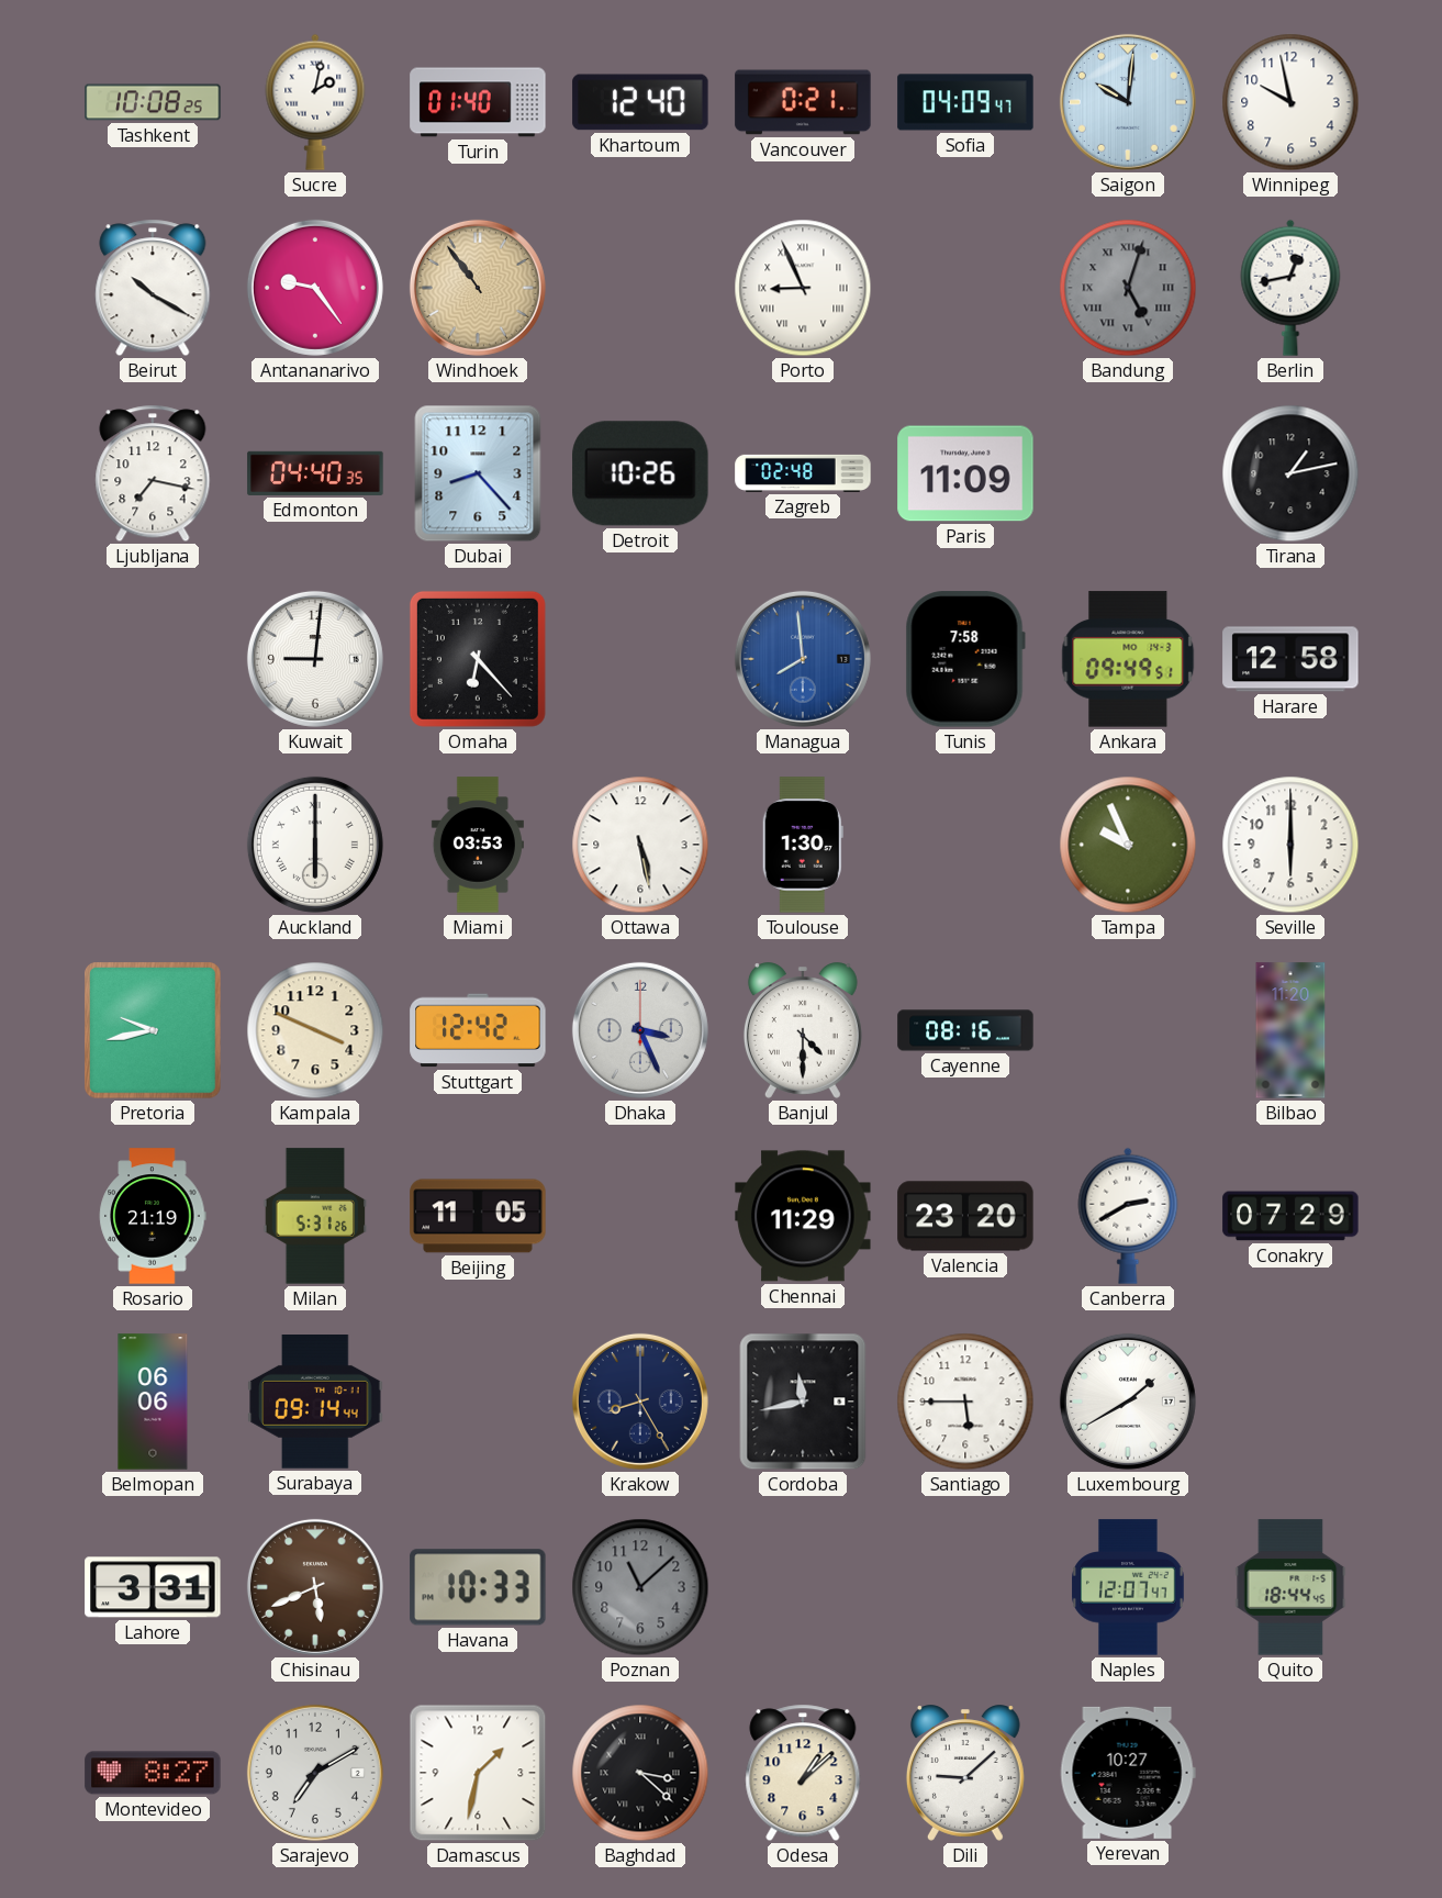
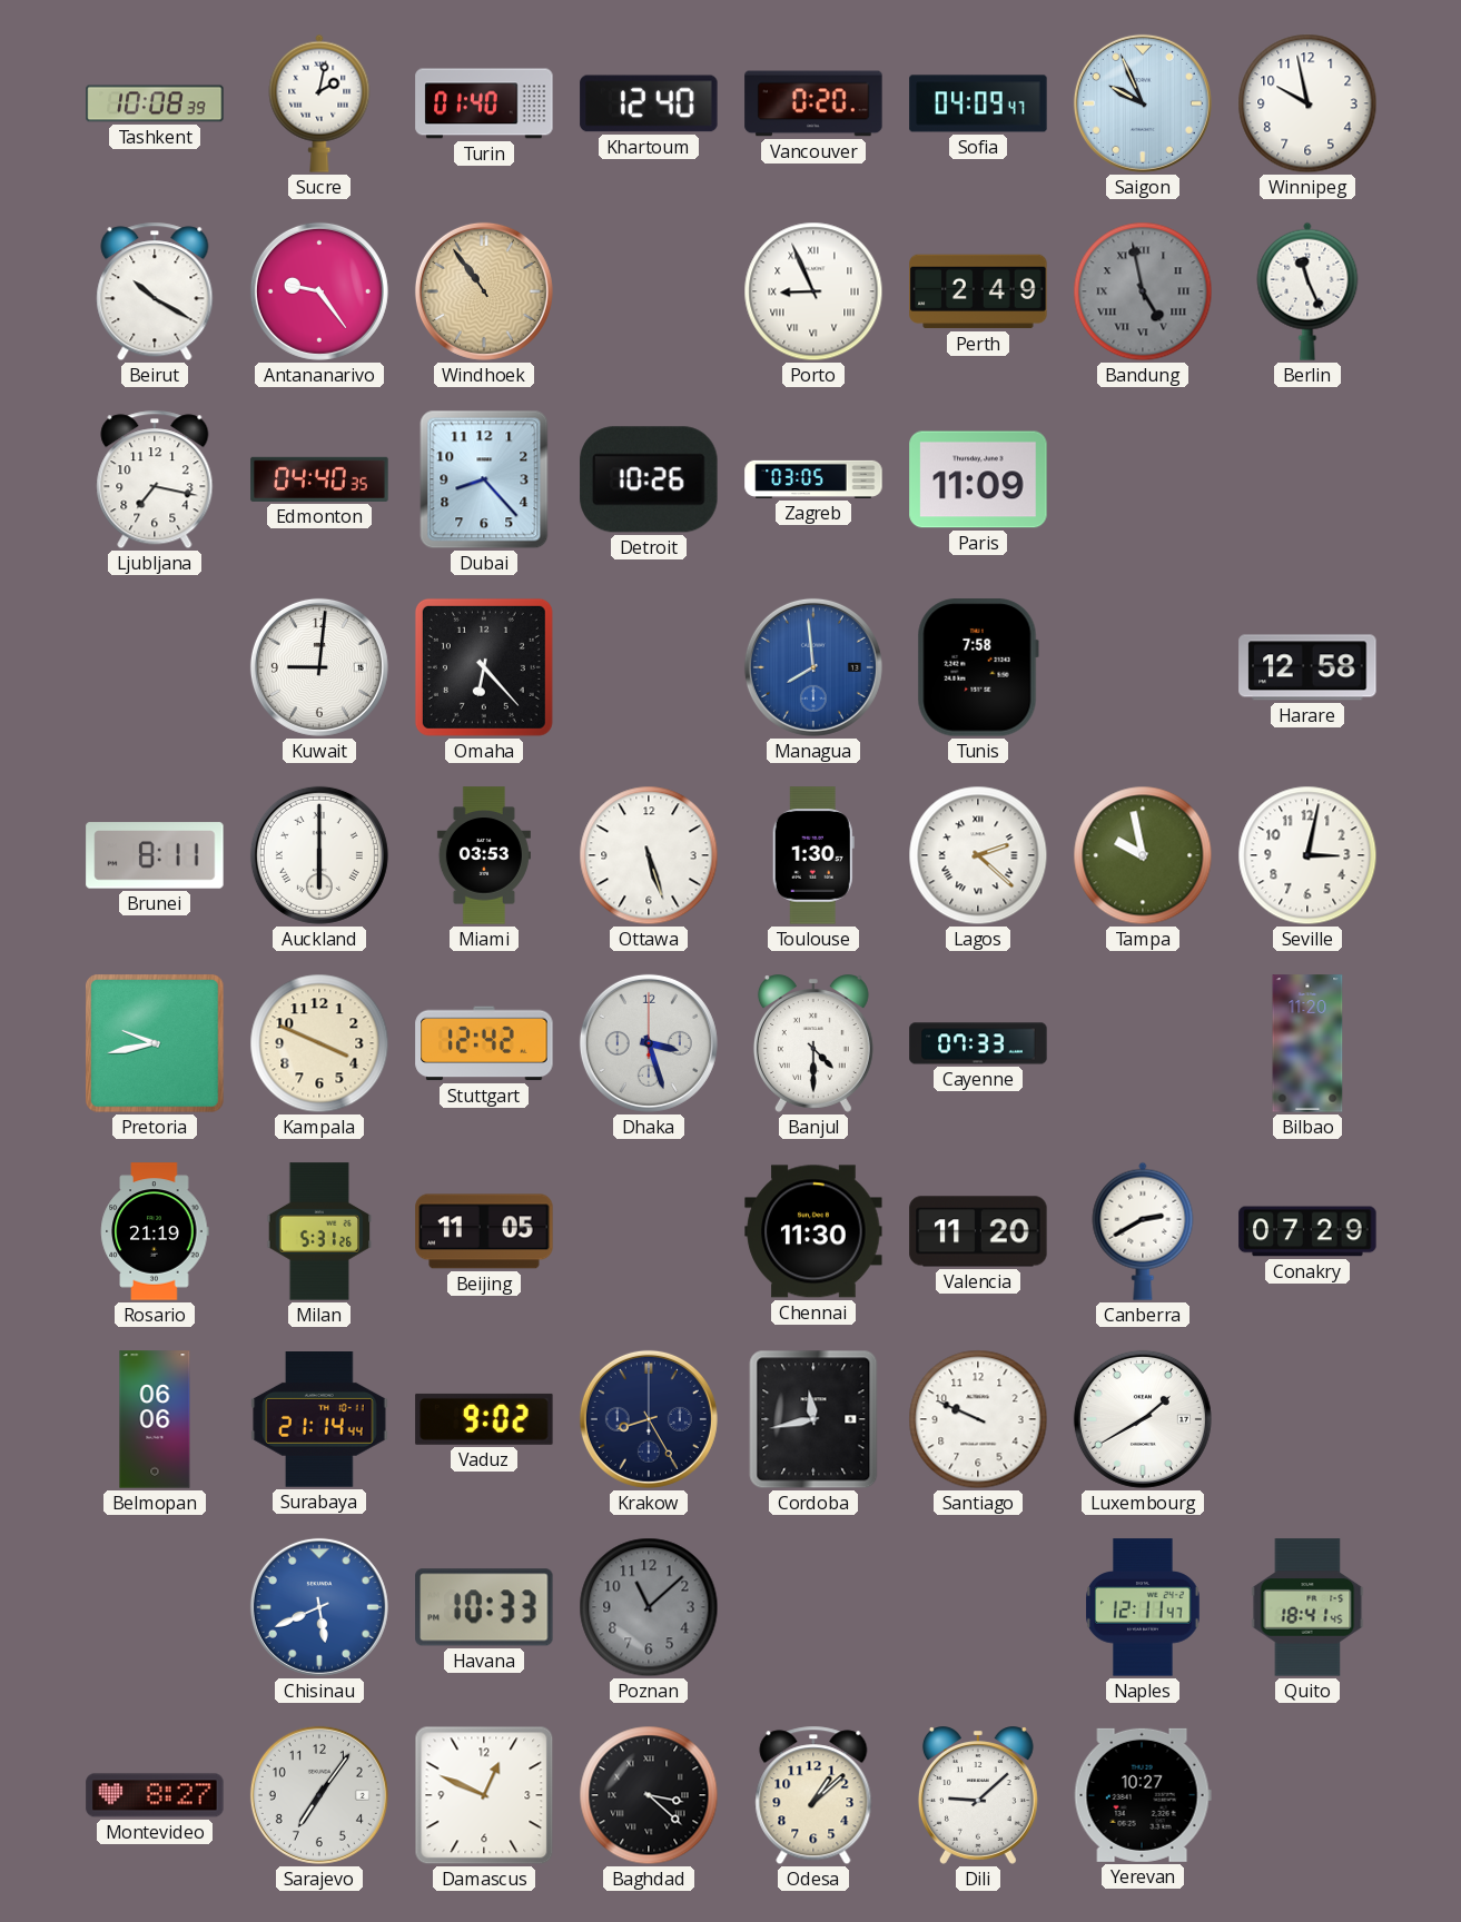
Tashkent: 10:08:25 -> 10:08:39 (155, 103)
Vancouver: 0:21 -> 0:20 (813, 103)
Saigon: 10:01 -> 9:56 (1143, 103)
Perth: none -> 2:49 (978, 291)
Bandung: 5:03 -> 4:58 (1143, 291)
Berlin: 12:43 -> 11:26 (1307, 291)
Zagreb: 02:48 -> 03:05 (813, 479)
Tirana: 1:13 -> none (1290, 473)
Ankara: 09:49 -> none (1128, 659)
Brunei: none -> 8:11 (155, 855)
Ottawa: 5:28 -> 5:27 (649, 855)
Lagos: none -> 2:22 (978, 855)
Tampa: 9:56 -> 9:58 (1143, 855)
Seville: 6:00 -> 3:02 (1307, 855)
Dhaka: 3:26 -> 3:27 (649, 1043)
Cayenne: 08:16 -> 07:33 (978, 1043)
Chennai: 11:29 -> 11:30 (813, 1231)
Valencia: 23:20 -> 11:20 (978, 1231)
Surabaya: 09:14 -> 21:14 (319, 1420)
Vaduz: none -> 9:02 (484, 1419)
Santiago: 5:45 -> 9:49 (978, 1419)
Lahore: 3:31 -> none (153, 1587)
Chisinau dial: brown -> blue (319, 1607)
Naples: 12:07 -> 12:11 (1143, 1607)
Quito: 18:44 -> 18:41 (1307, 1607)
Sarajevo: 7:10 -> 7:06 (319, 1795)
Damascus: 1:32 -> 12:49 (484, 1795)
